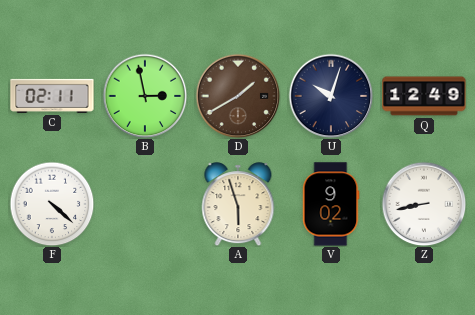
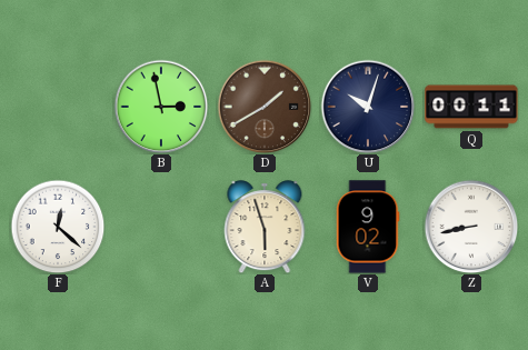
C: 02:11 -> none (52, 96)
Q: 12:49 -> 00:11 (471, 107)
F: 4:22 -> 12:22 (58, 227)
